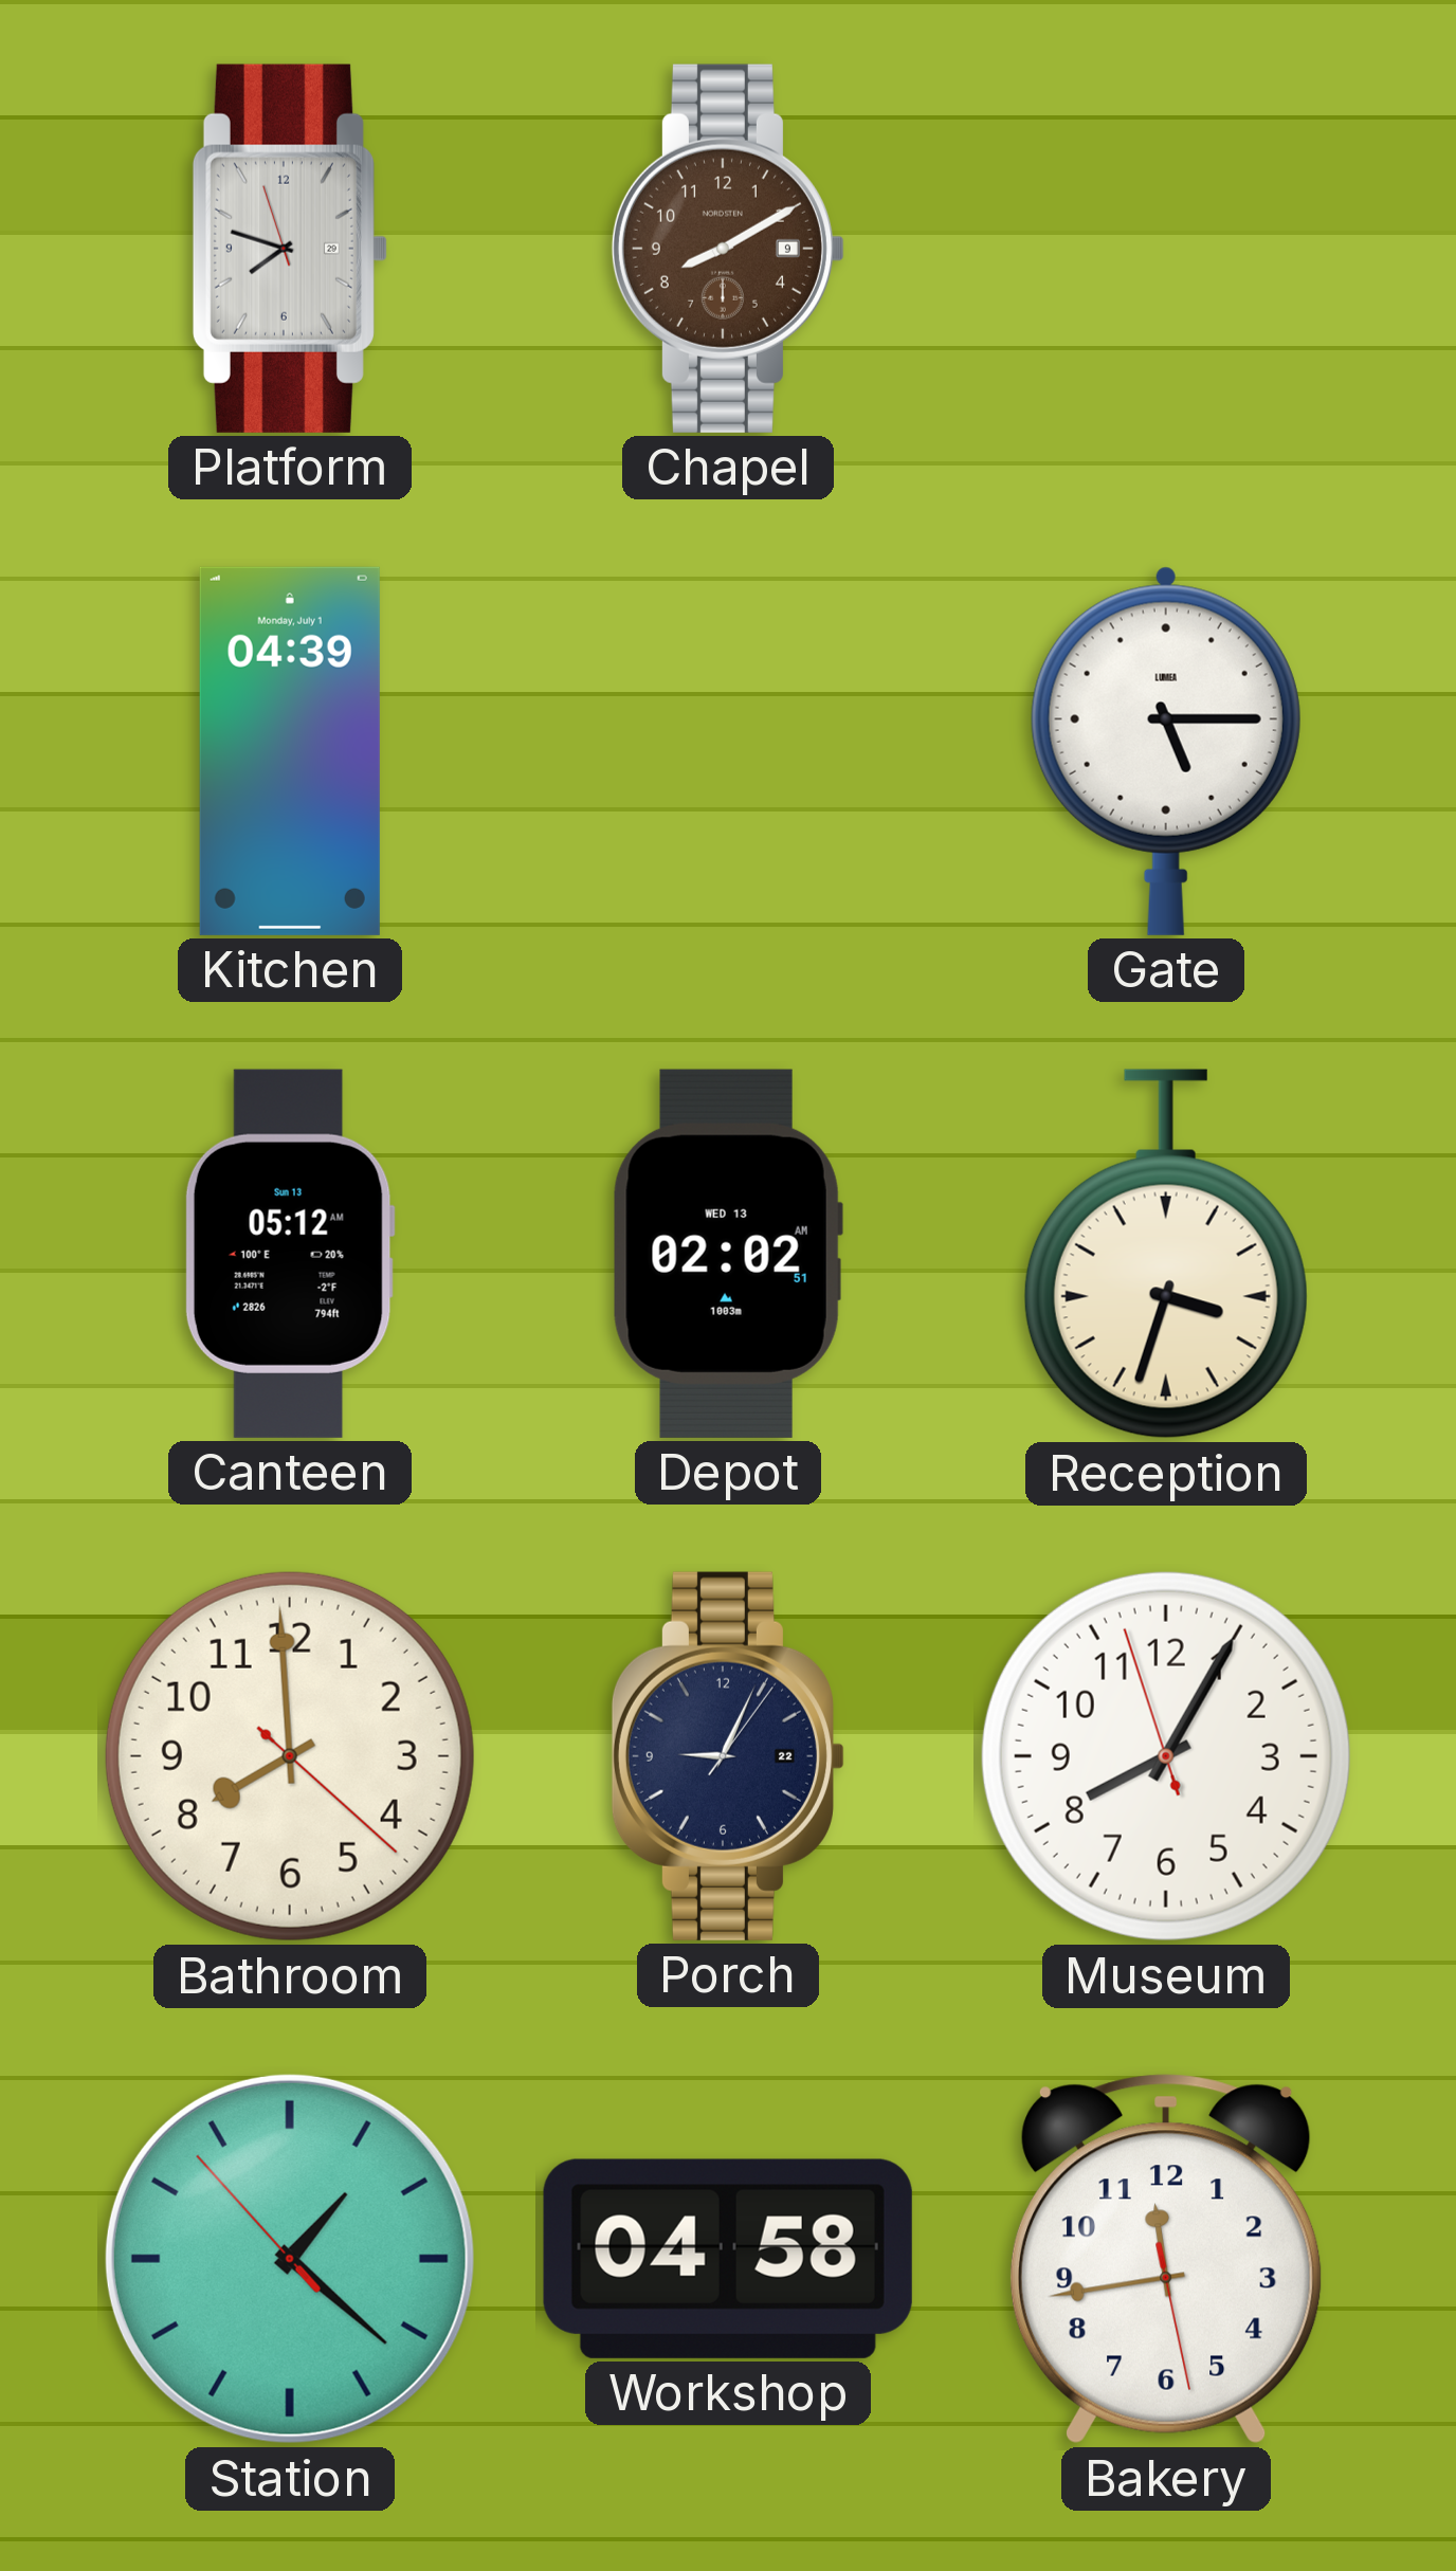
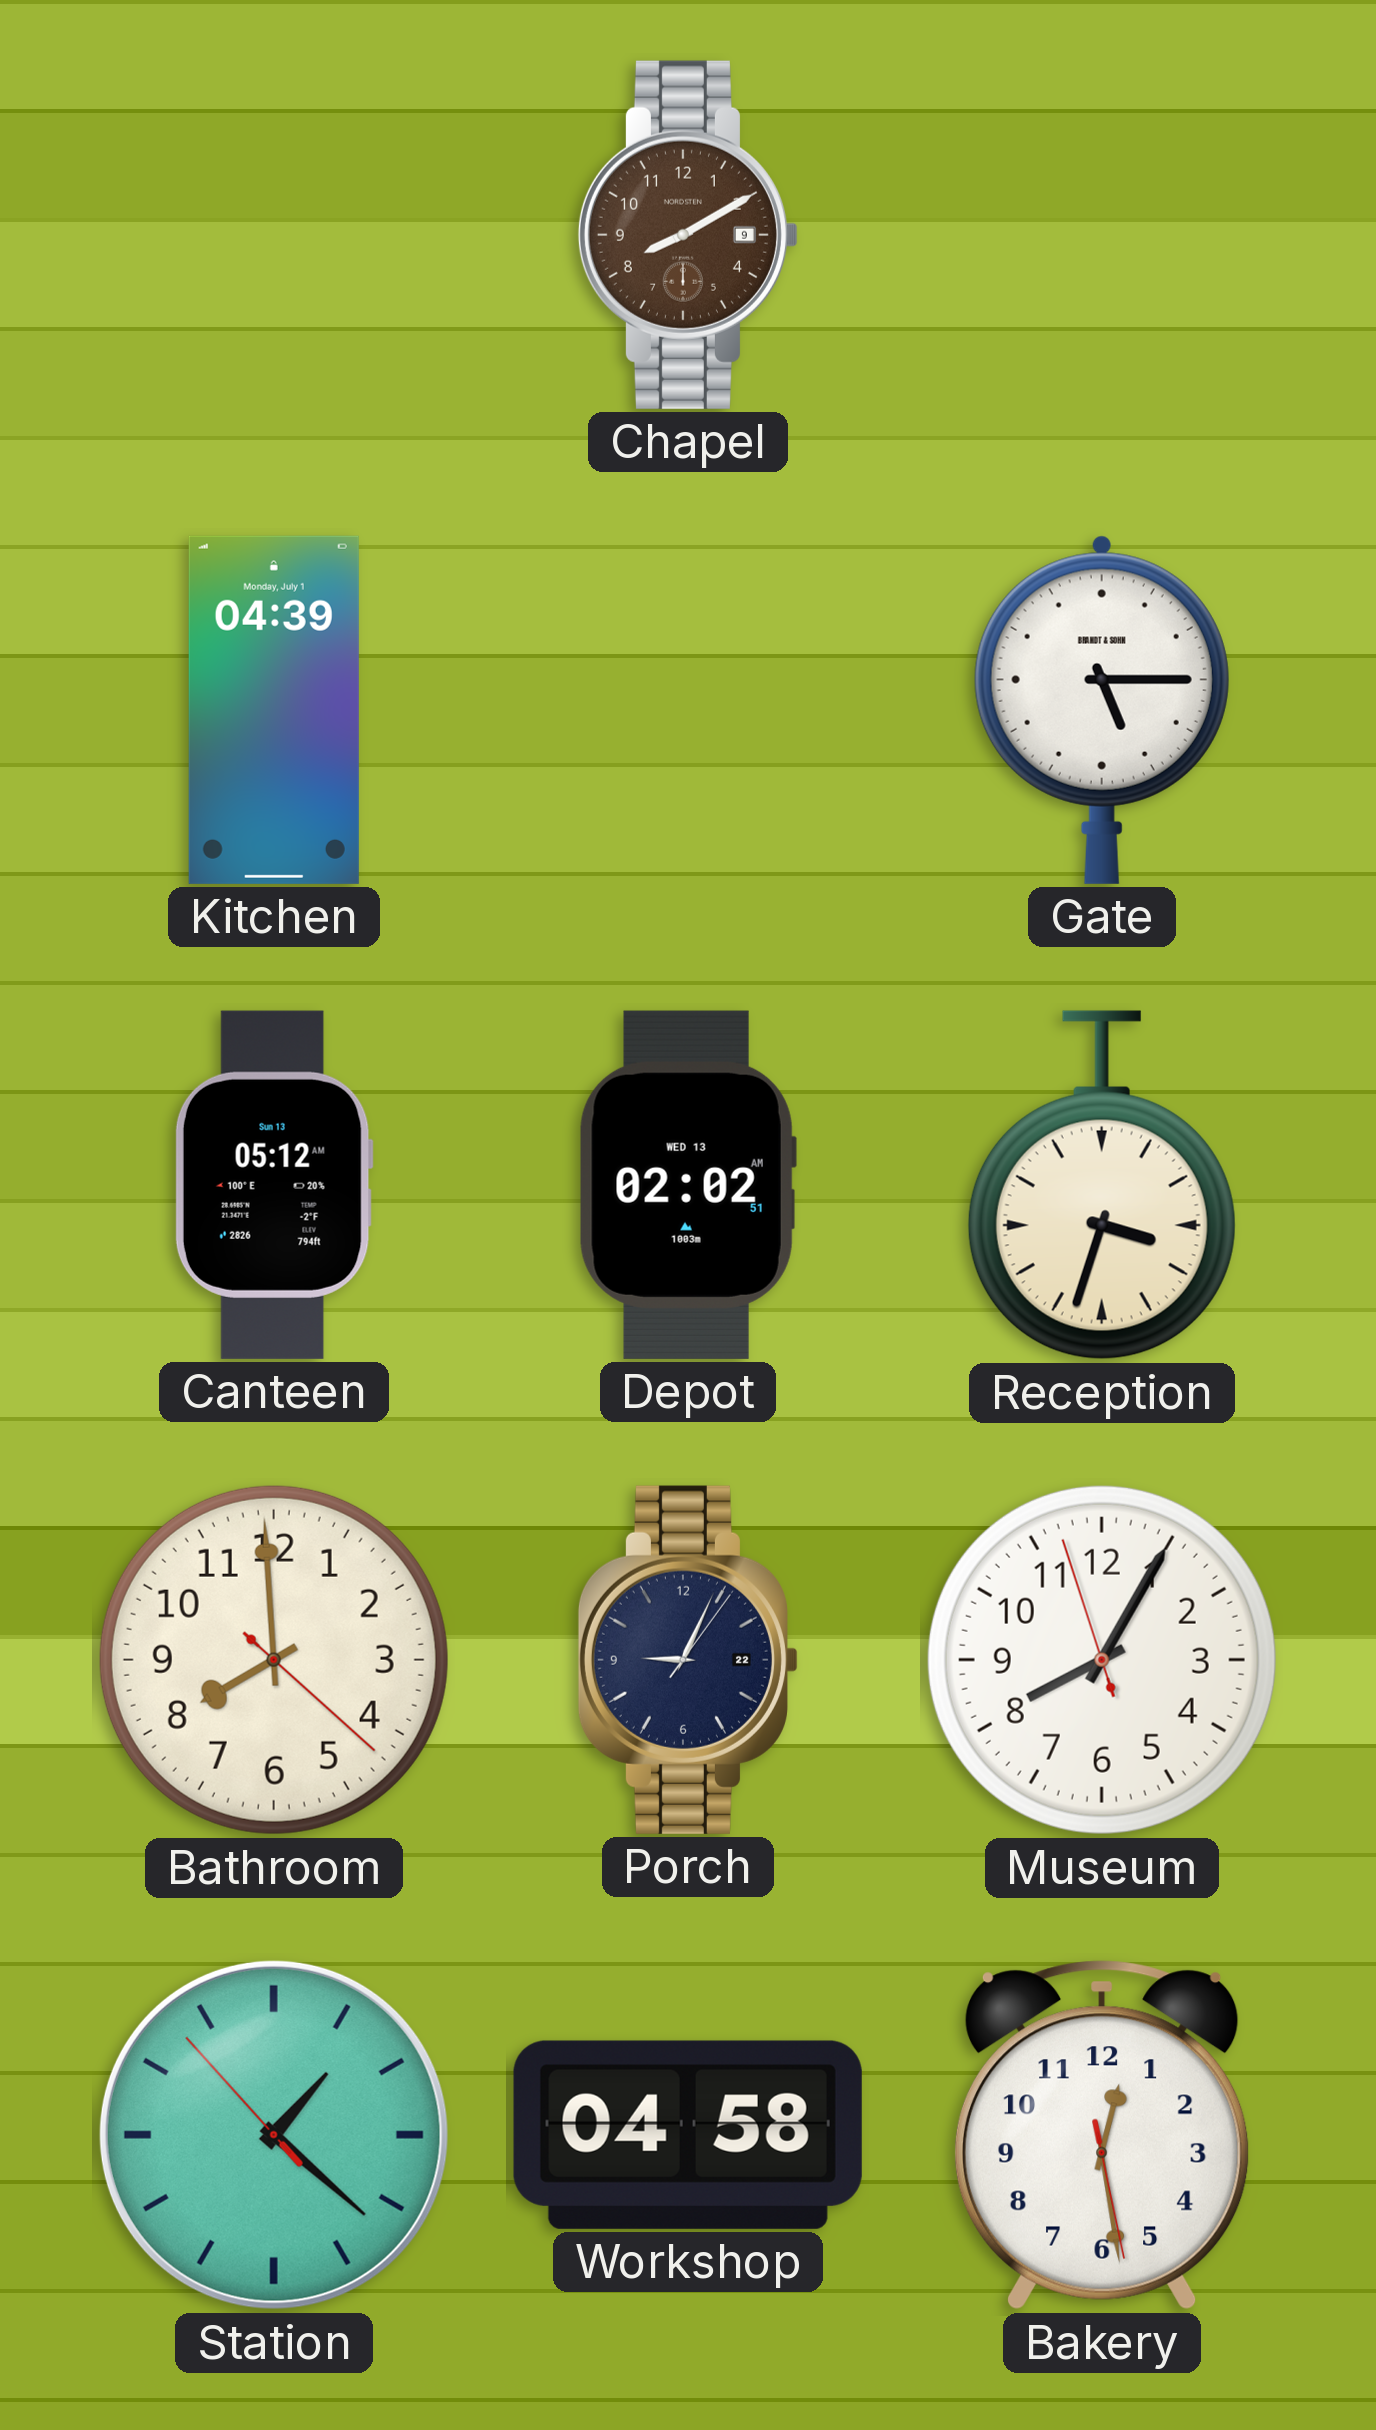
Platform: 7:47 -> none (290, 249)
Gate brand: LUMEA -> BRANDT & SOHN (1102, 710)
Bakery: 11:43 -> 12:28 (1102, 2135)
